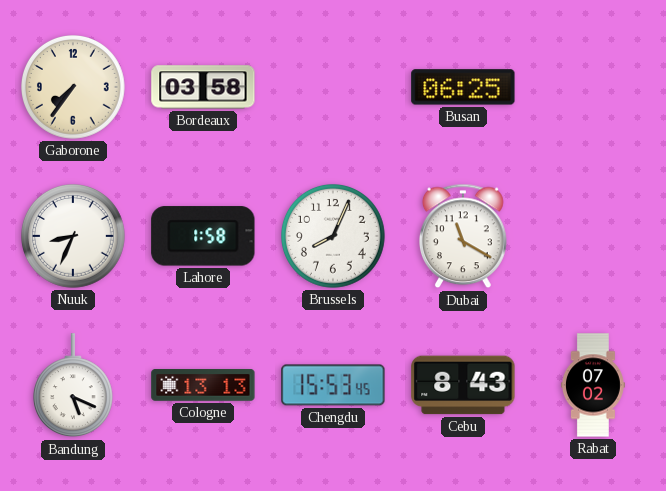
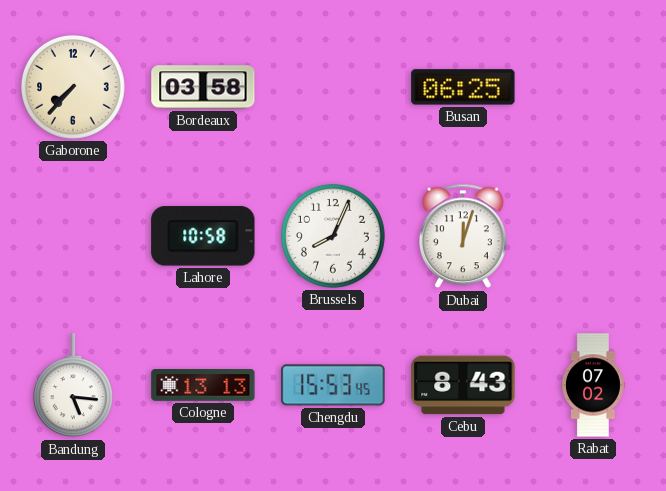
Gaborone: 7:36 -> 7:37 (74, 88)
Nuuk: 8:34 -> none (74, 237)
Lahore: 1:58 -> 10:58 (203, 236)
Dubai: 11:20 -> 12:03 (464, 236)
Bandung: 5:19 -> 5:16 (73, 386)
